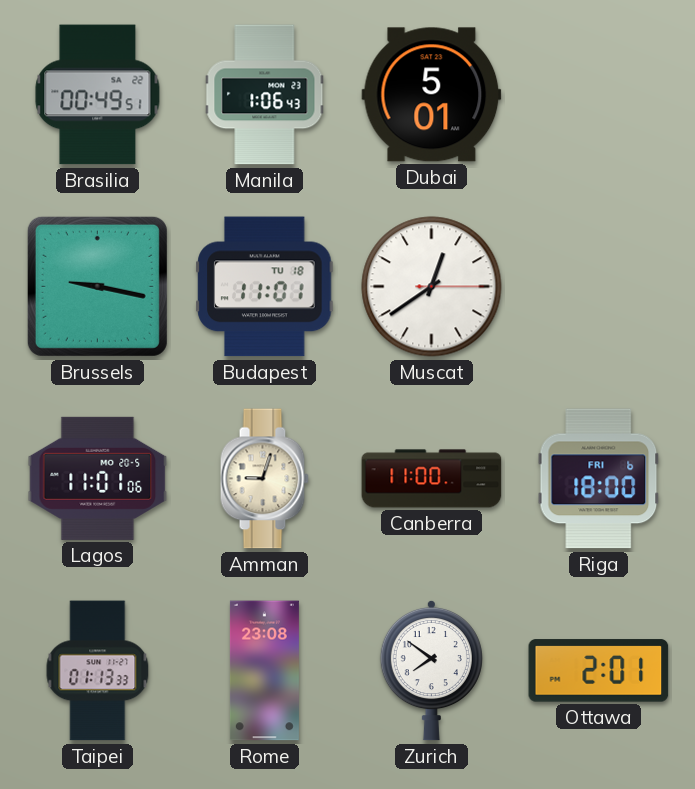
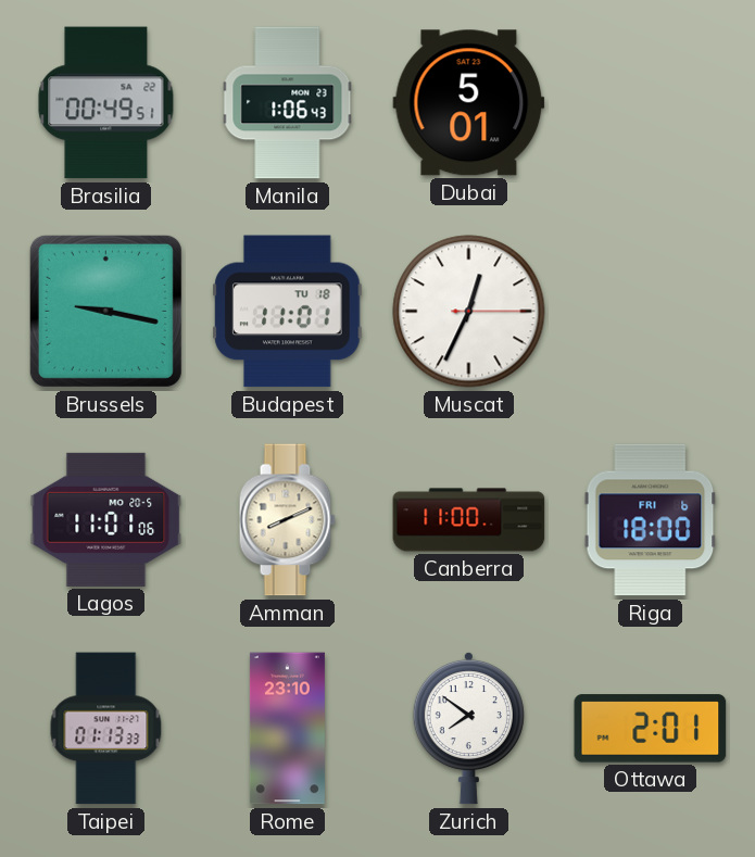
Muscat: 12:39 -> 12:34 (469, 312)
Amman: 9:03 -> 8:11 (287, 520)
Rome: 23:08 -> 23:10 (287, 729)
